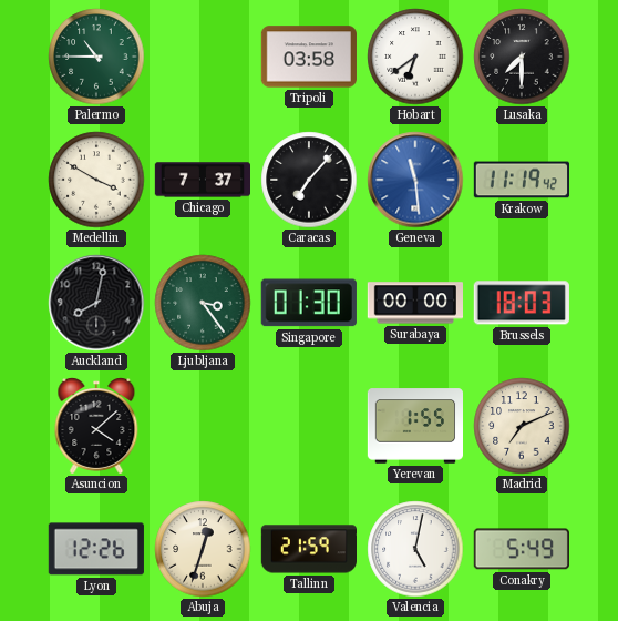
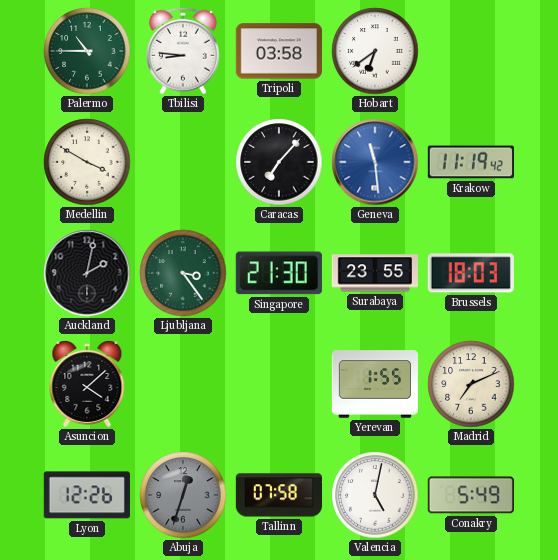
Tbilisi: none -> 8:46 (183, 51)
Lusaka: 7:30 -> none (522, 57)
Chicago: 7:37 -> none (202, 180)
Auckland: 8:02 -> 2:02 (87, 273)
Singapore: 01:30 -> 21:30 (279, 273)
Surabaya: 00:00 -> 23:55 (374, 273)
Abuja dial: cream -> grey (183, 495)
Tallinn: 21:59 -> 07:58 (278, 495)
